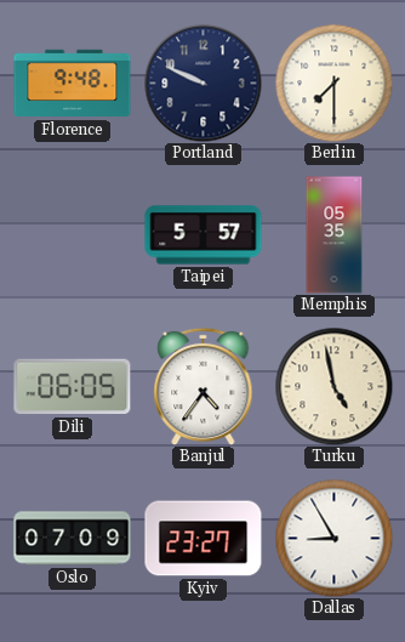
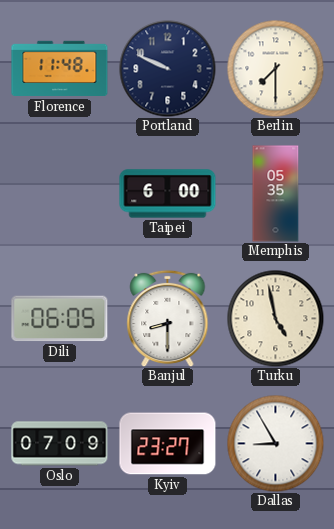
Florence: 9:48 -> 11:48 (60, 69)
Taipei: 5:57 -> 6:00 (168, 194)
Banjul: 4:36 -> 8:30 (168, 318)
